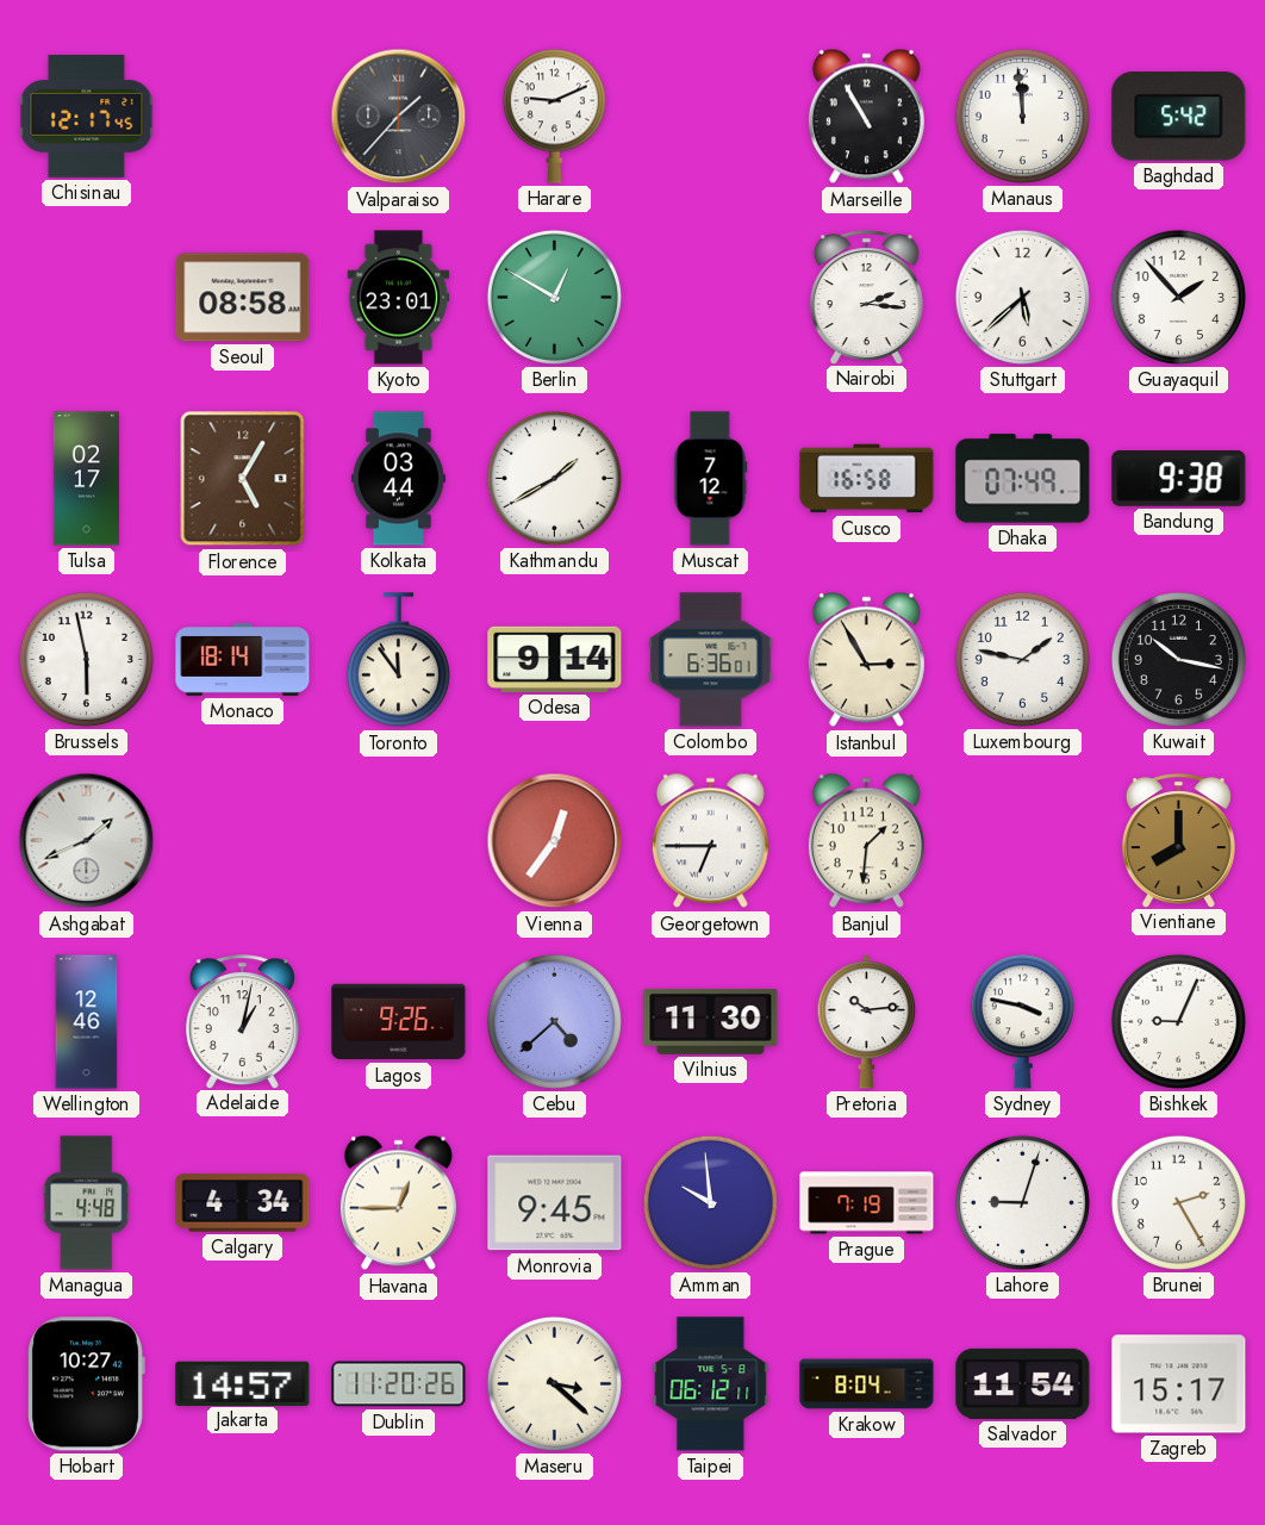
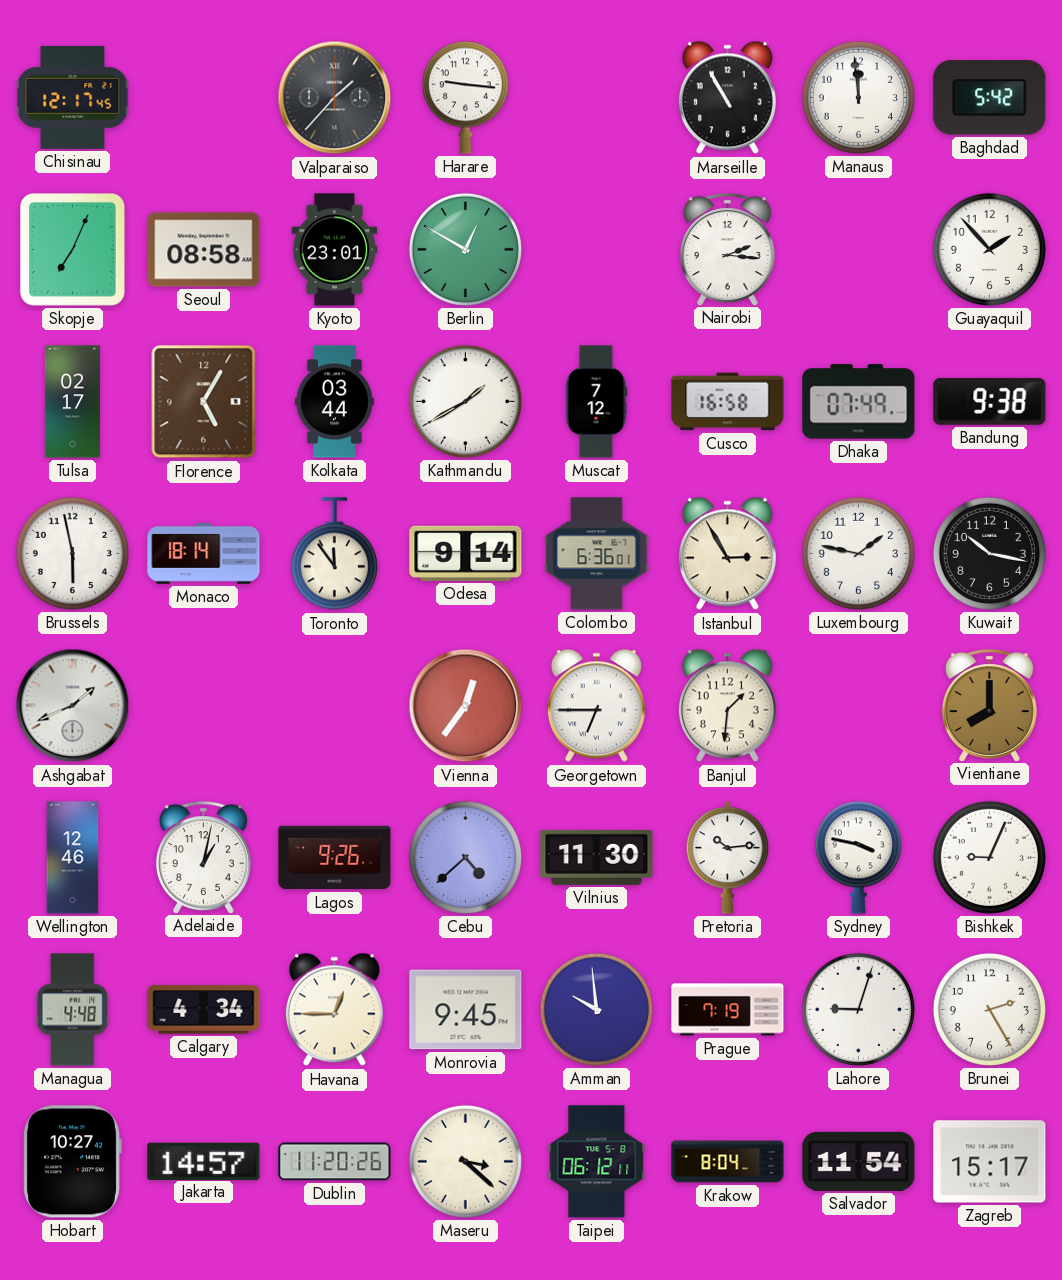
Harare: 9:11 -> 9:16 (465, 97)
Skopje: none -> 7:04 (73, 250)
Stuttgart: 5:38 -> none (1022, 297)
